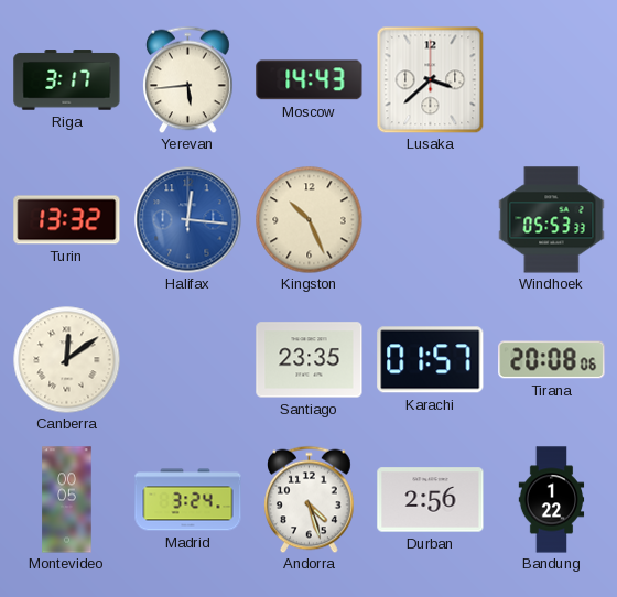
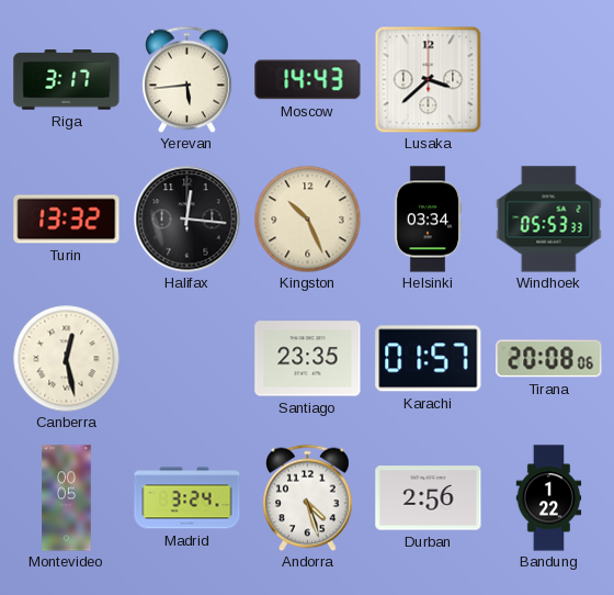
Halifax dial: blue -> black (187, 220)
Helsinki: none -> 03:34 (428, 220)
Canberra: 12:09 -> 12:28 (66, 358)
